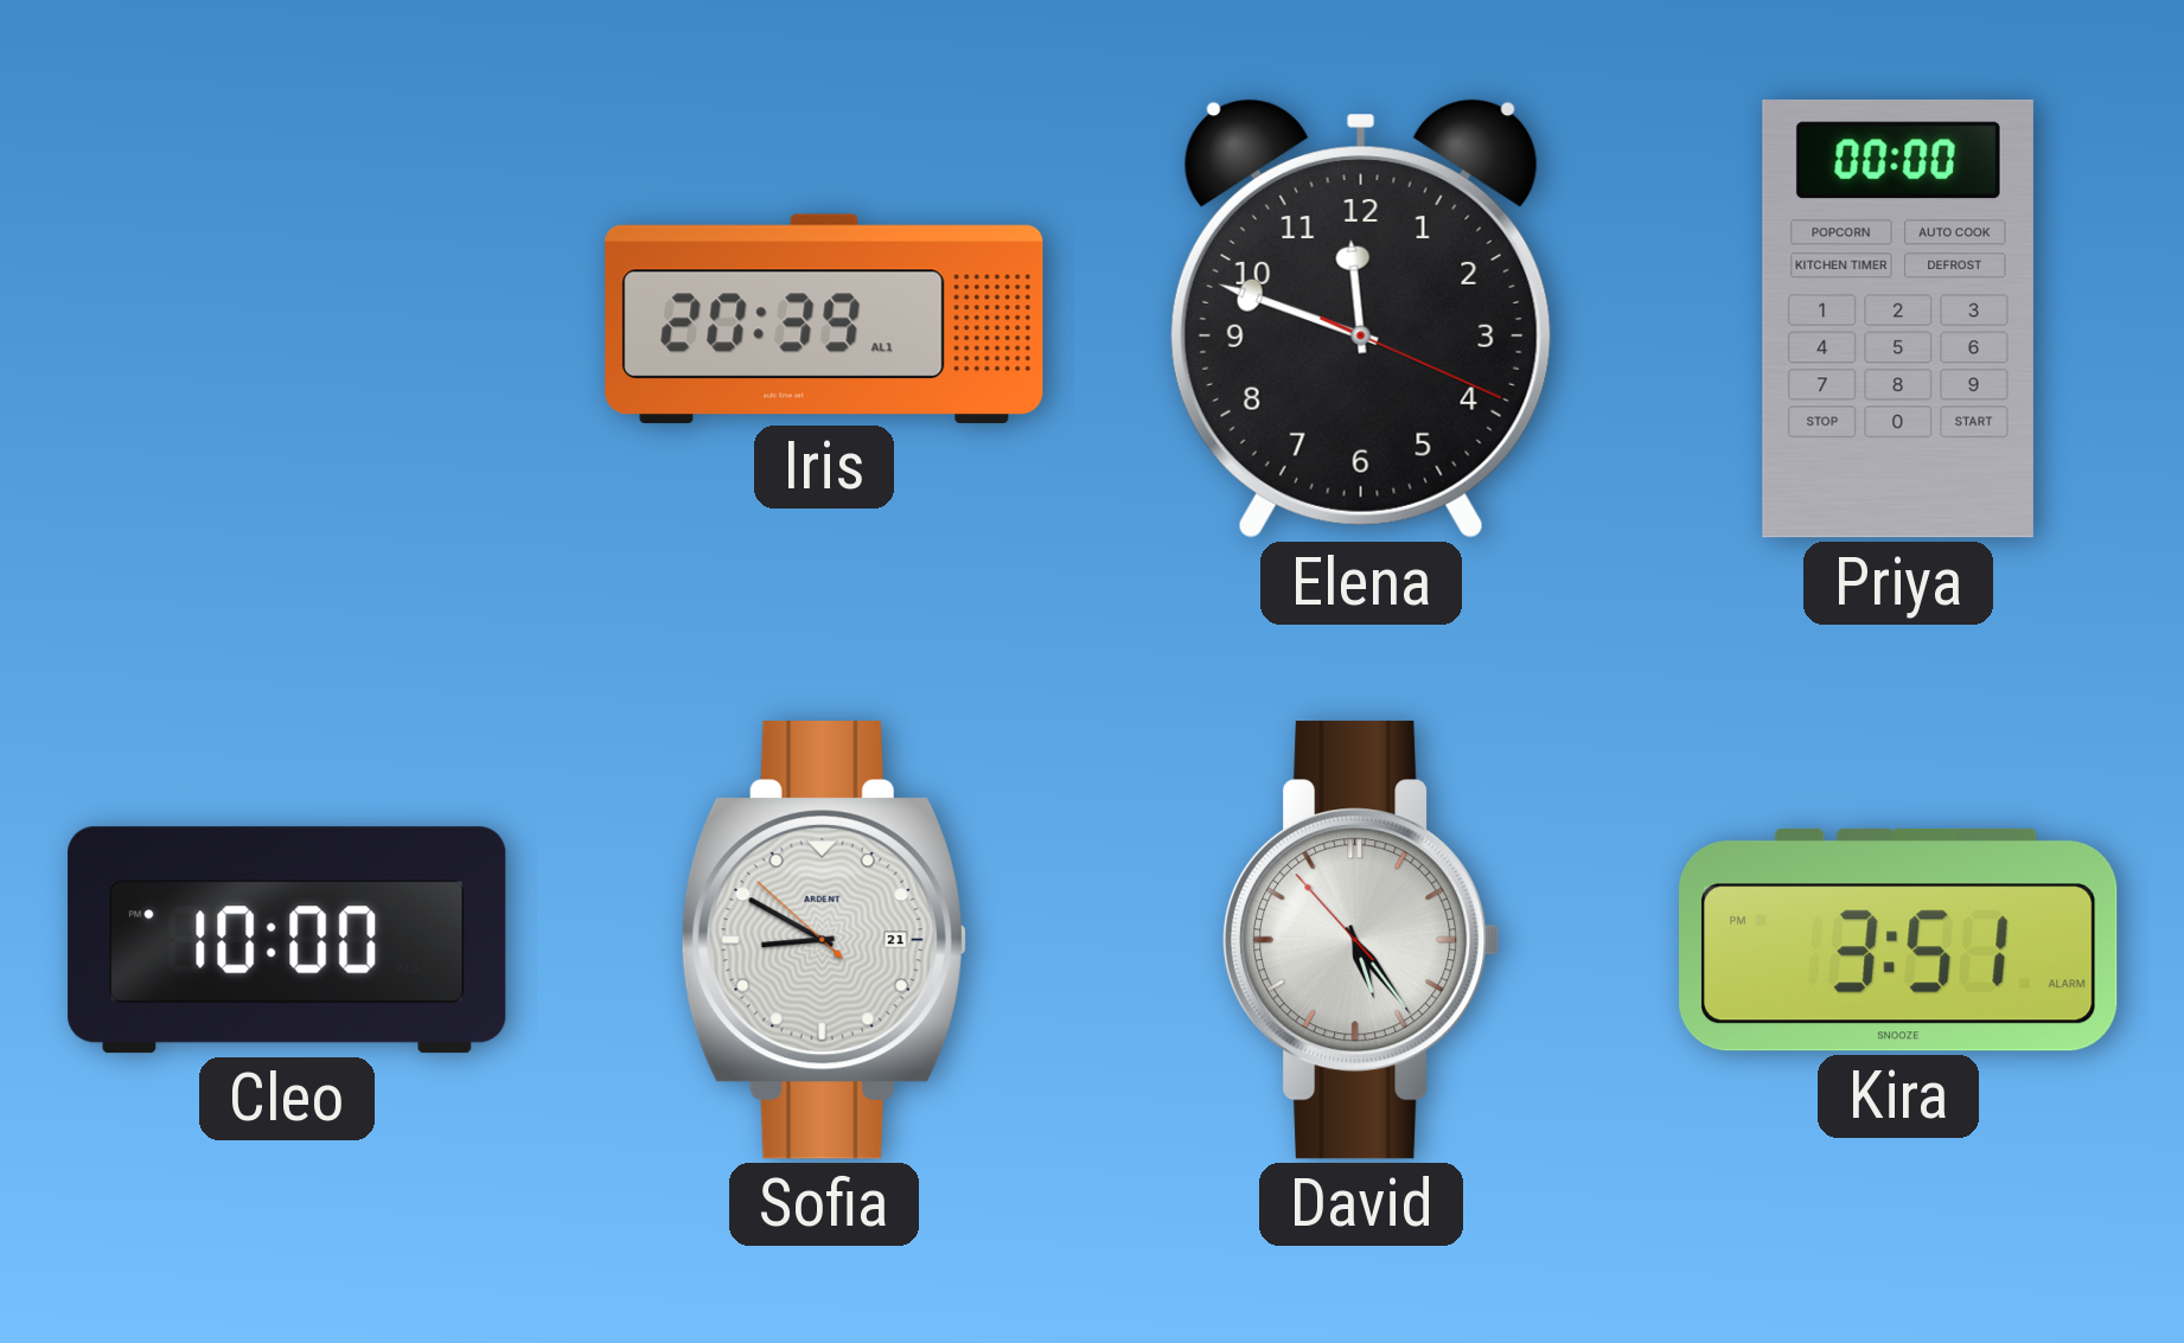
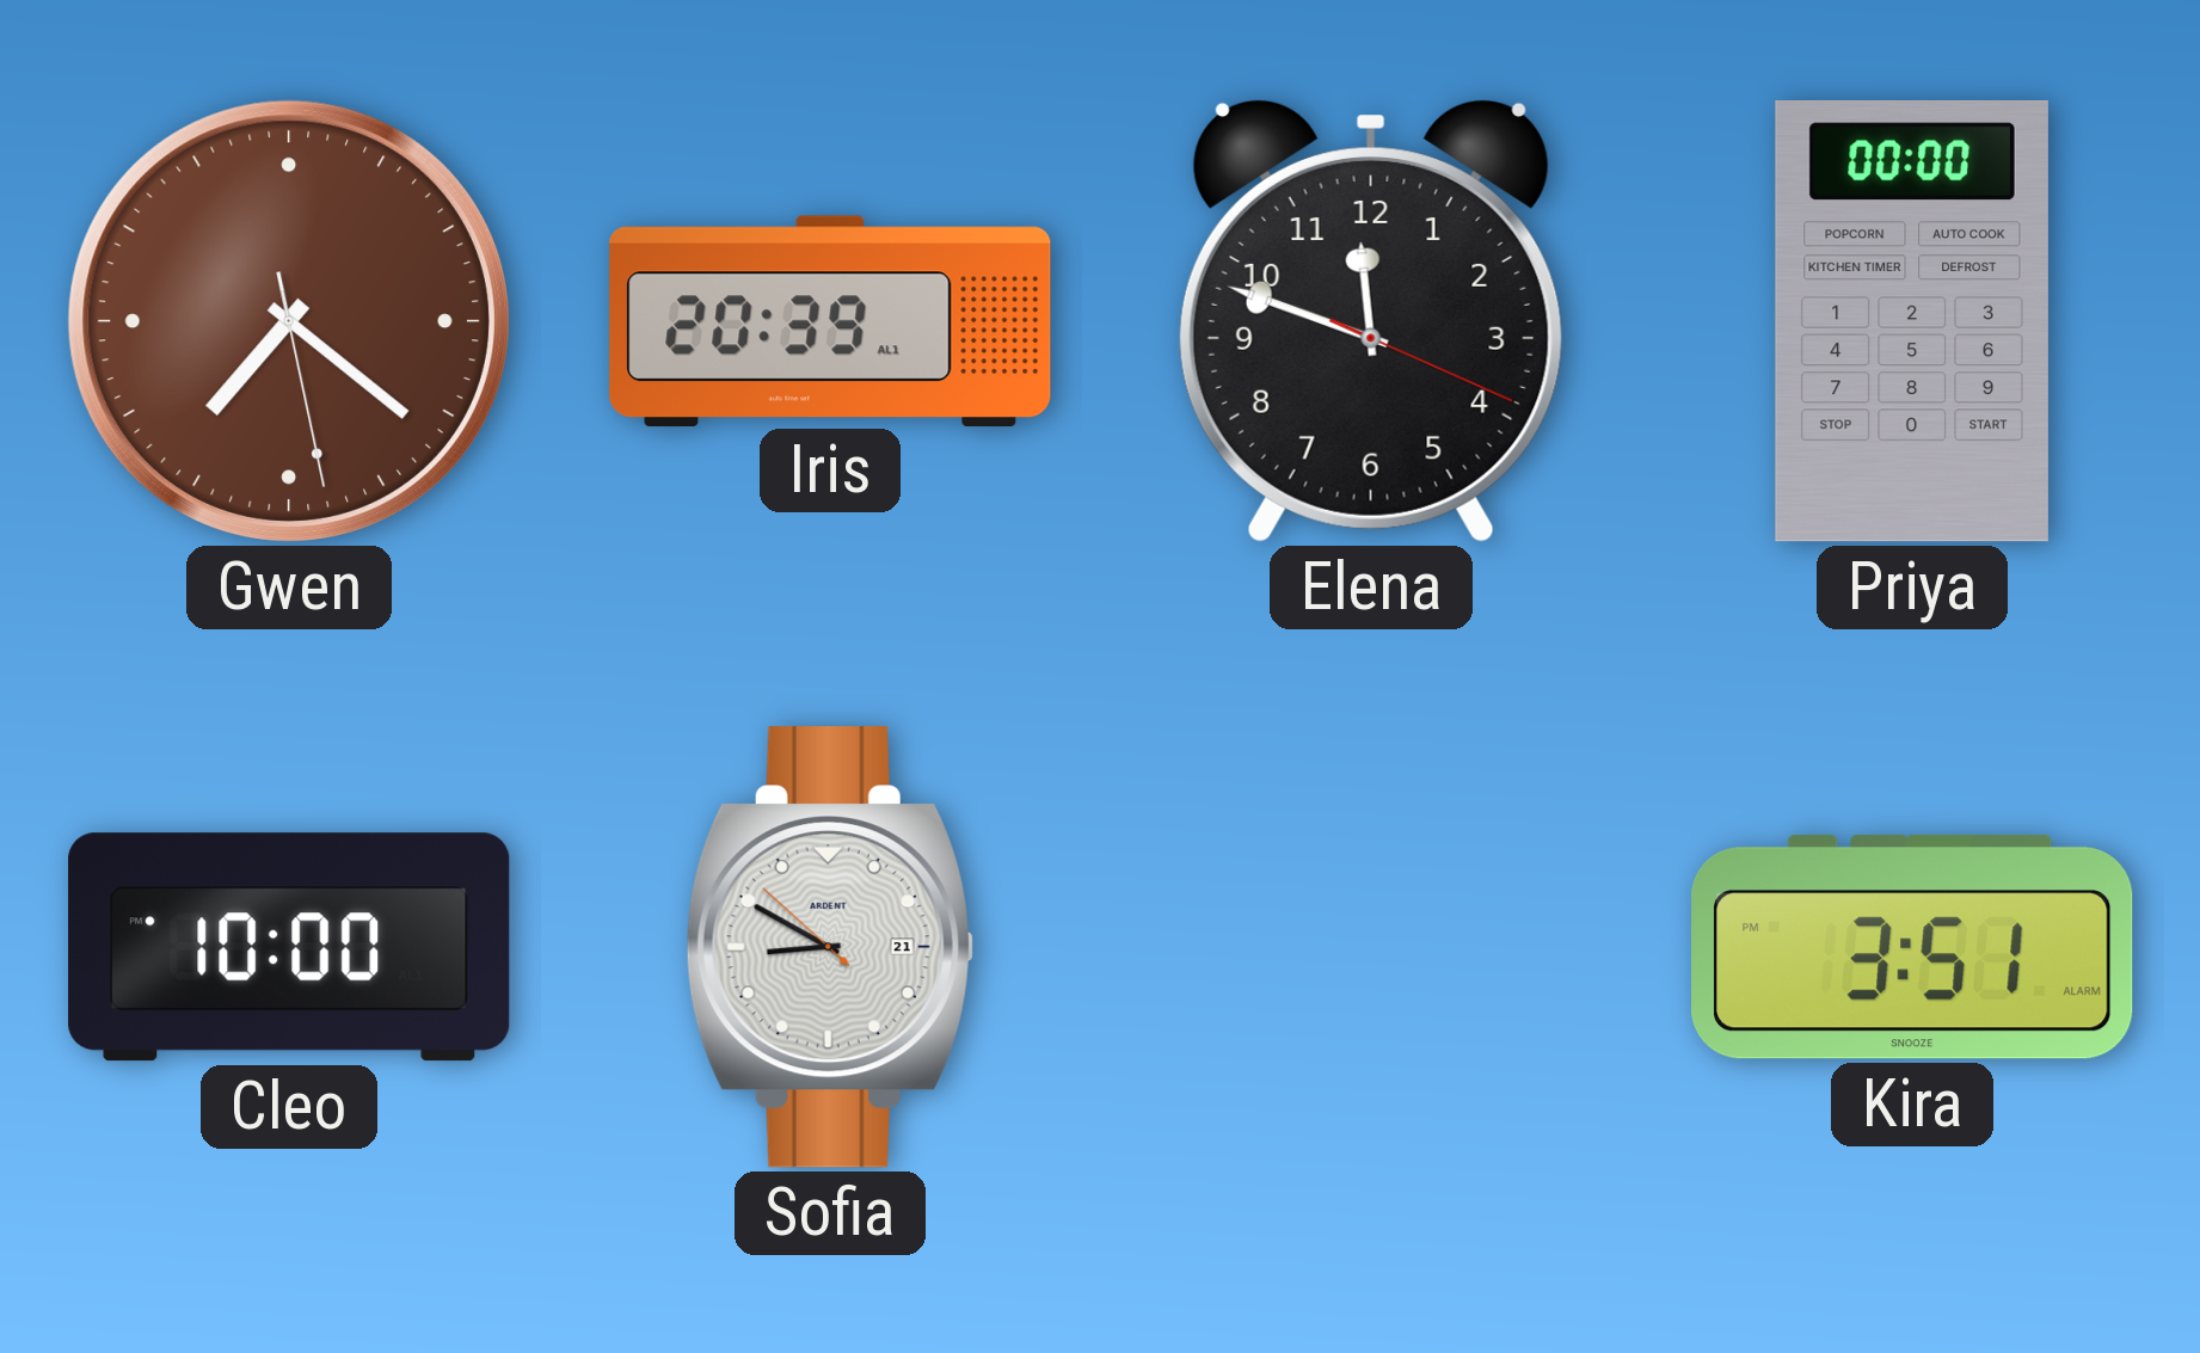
Gwen: none -> 7:21 (289, 321)
David: 5:23 -> none (1361, 940)
